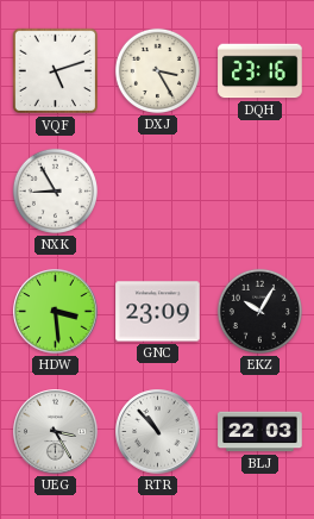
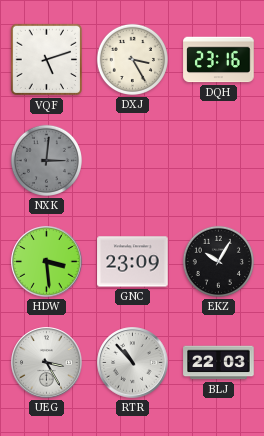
NXK: 8:55 -> 3:01 (46, 160)
NXK dial: white -> grey (46, 160)
